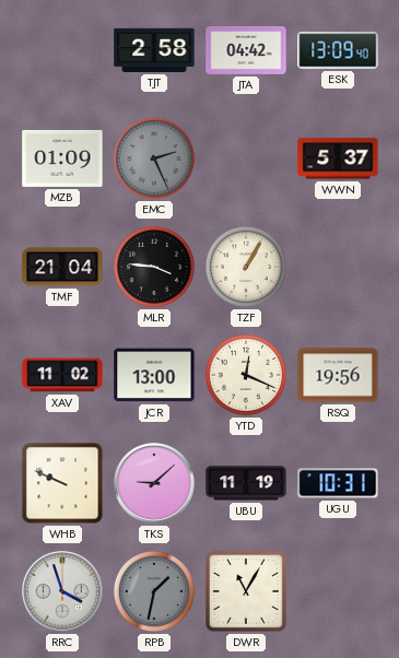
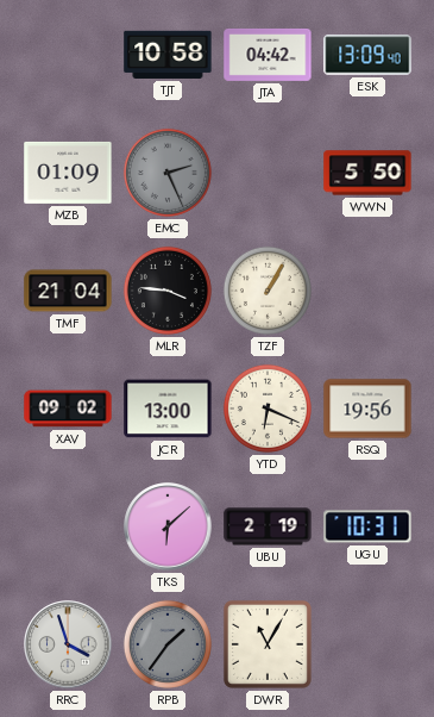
TJT: 2:58 -> 10:58 (168, 55)
WWN: 5:37 -> 5:50 (367, 173)
XAV: 11:02 -> 09:02 (68, 409)
YTD: 12:19 -> 6:19 (268, 409)
WHB: 9:49 -> none (62, 483)
TKS: 9:08 -> 6:08 (168, 526)
UBU: 11:19 -> 2:19 (268, 526)
RPB: 1:32 -> 1:36 (168, 644)
